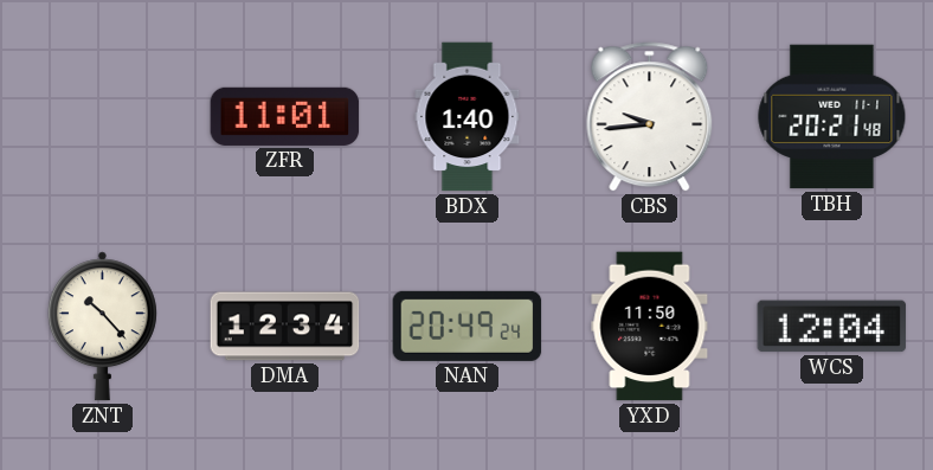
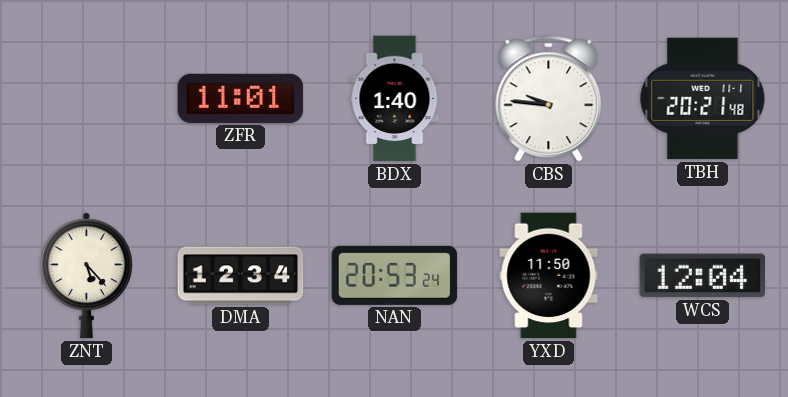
CBS: 9:44 -> 9:46 (549, 99)
ZNT: 10:23 -> 5:23 (86, 276)
NAN: 20:49 -> 20:53 (395, 275)
